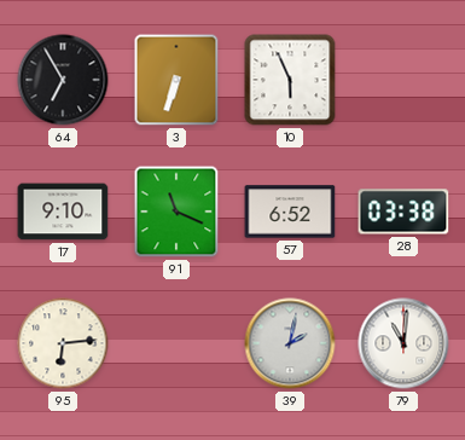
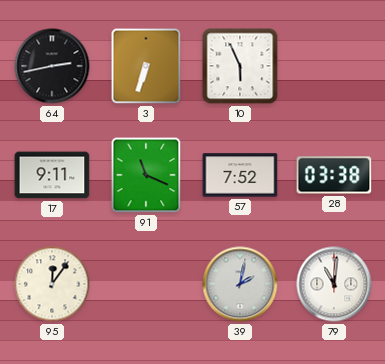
64: 6:55 -> 2:43 (52, 66)
17: 9:10 -> 9:11 (52, 175)
57: 6:52 -> 7:52 (240, 175)
95: 6:14 -> 12:06 (52, 284)
